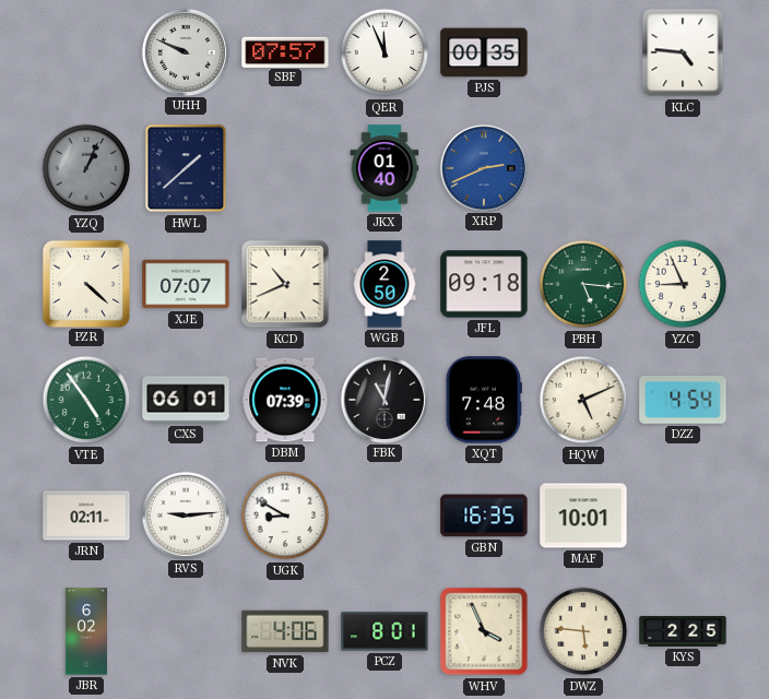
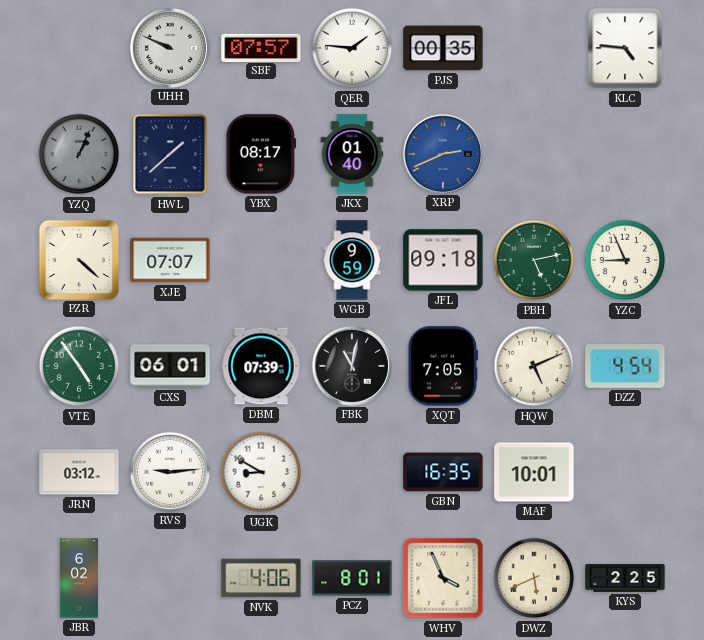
QER: 11:56 -> 1:46 (352, 48)
YBX: none -> 08:17 (260, 154)
KCD: 10:41 -> none (285, 284)
WGB: 2:50 -> 9:59 (352, 260)
PBH: 5:16 -> 5:13 (534, 260)
XQT: 7:48 -> 7:05 (443, 366)
JRN: 02:11 -> 03:12 (79, 472)
DWZ: 5:46 -> 5:41 (534, 578)
